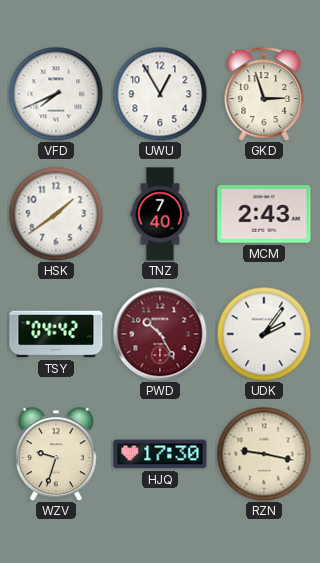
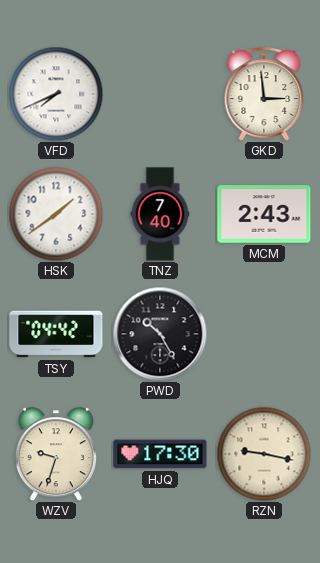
UWU: 12:55 -> none (160, 94)
GKD: 2:57 -> 2:59 (264, 94)
PWD dial: burgundy -> black (160, 334)
UDK: 2:06 -> none (264, 334)
